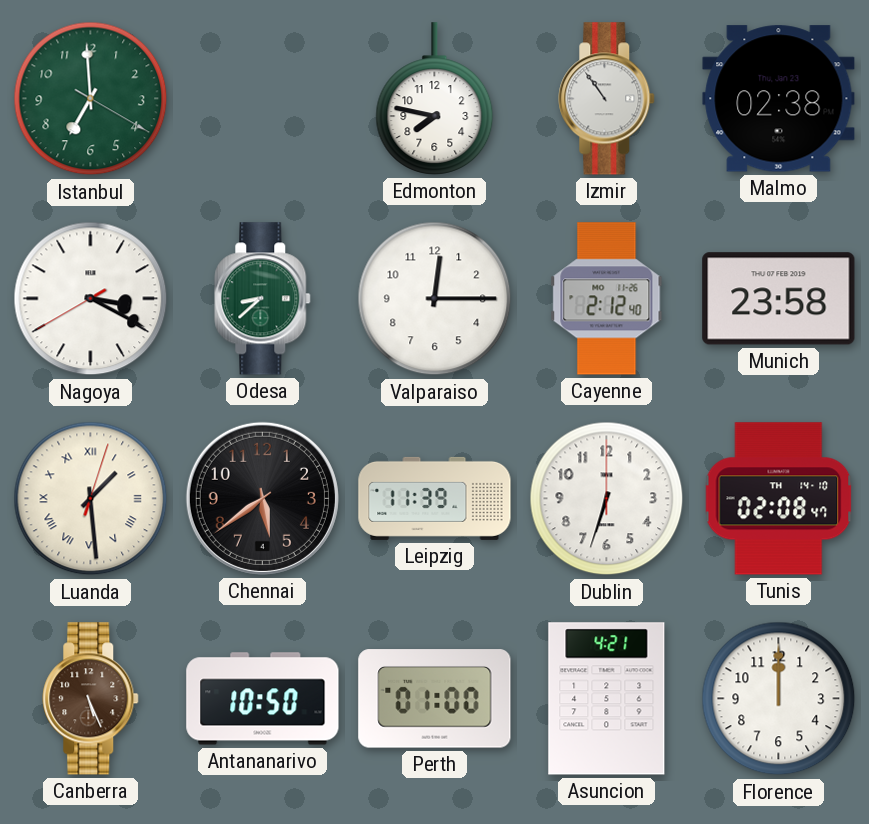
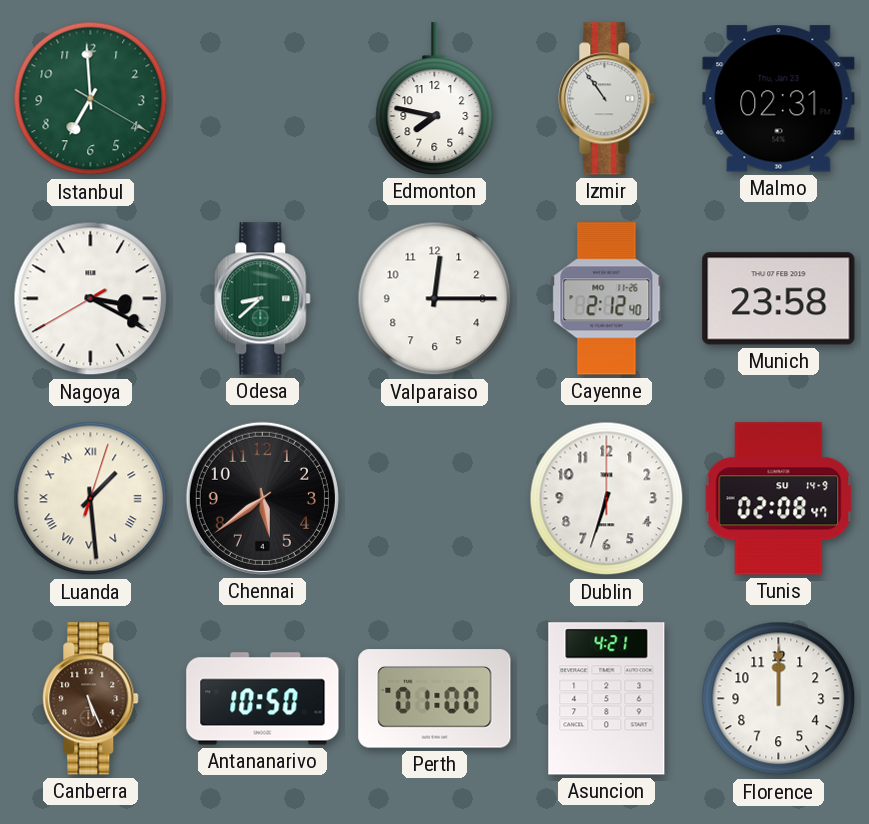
Malmo: 02:38 -> 02:31 (779, 99)
Leipzig: 11:39 -> none (435, 498)
Tunis date: TH 14-10 -> SU 14-9 (779, 499)
